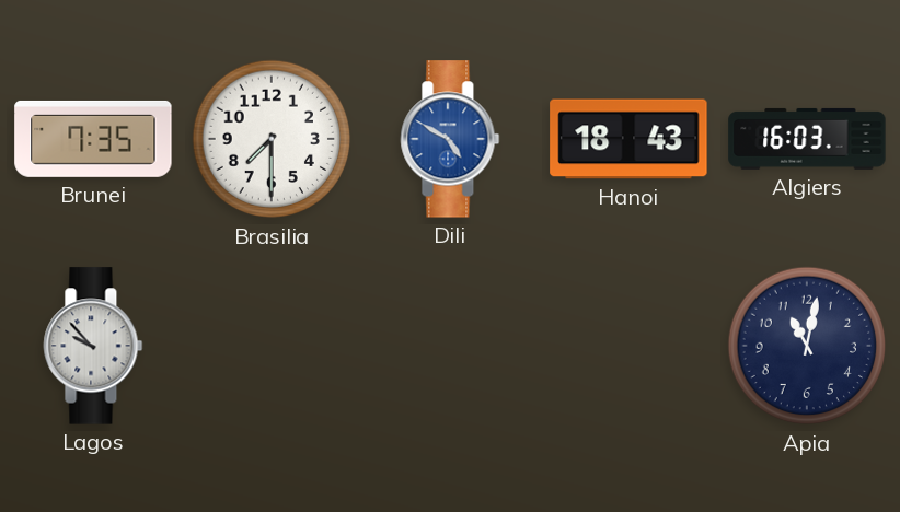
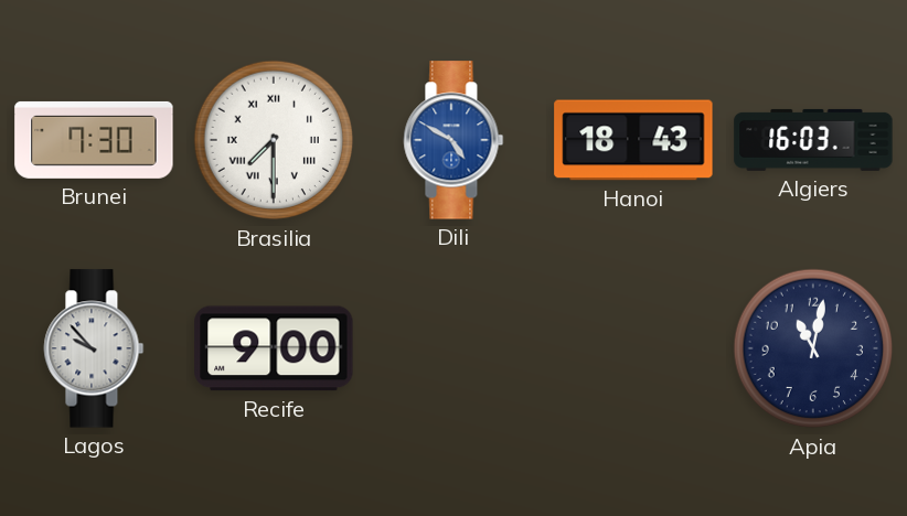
Brunei: 7:35 -> 7:30 (94, 140)
Brasilia numerals: Arabic -> Roman (274, 140)
Recife: none -> 9:00 (274, 348)
